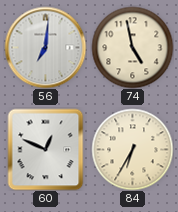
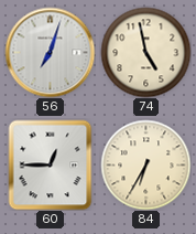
56: 7:01 -> 7:03 (50, 52)
60: 12:49 -> 12:45 (51, 164)
